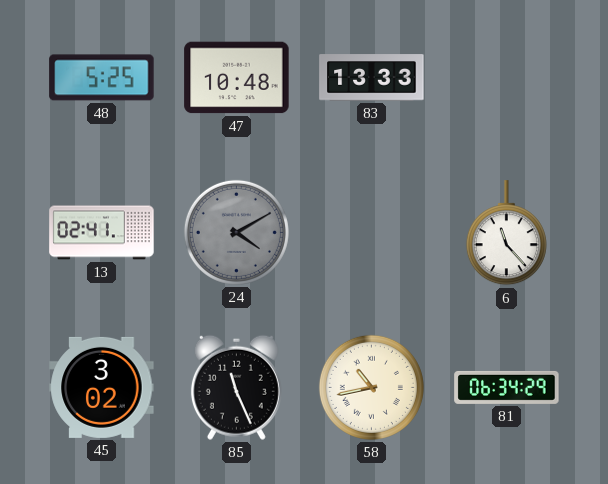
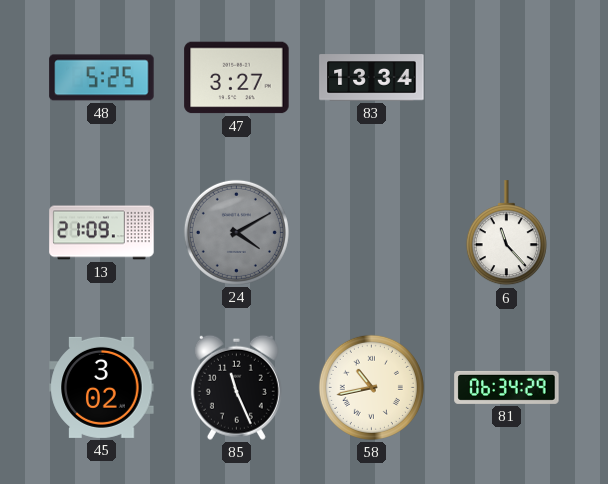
47: 10:48 -> 3:27 (237, 78)
83: 13:33 -> 13:34 (372, 78)
13: 02:41 -> 21:09 (102, 233)
